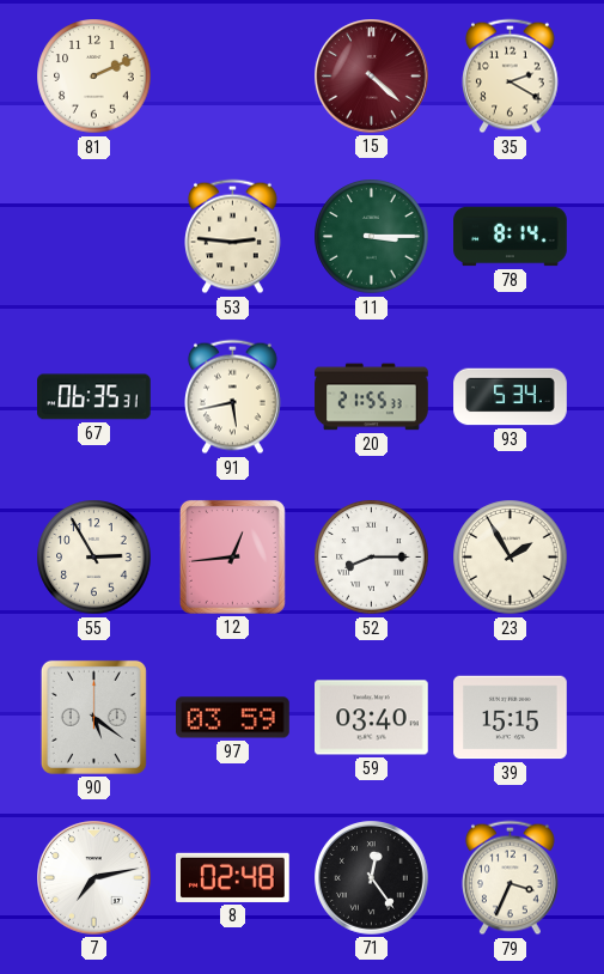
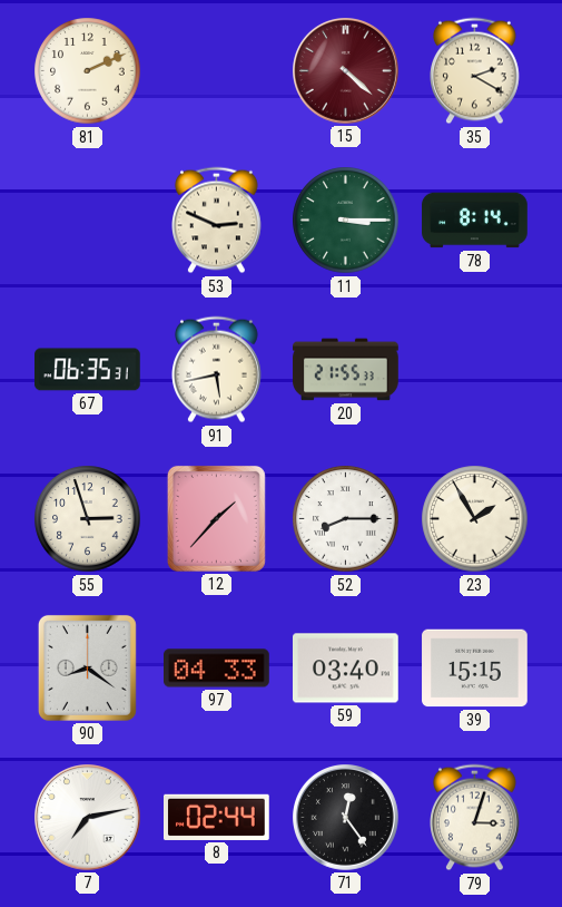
53: 2:46 -> 2:49 (217, 221)
93: 5:34 -> none (511, 397)
55: 2:55 -> 2:57 (88, 519)
12: 12:44 -> 1:37 (216, 518)
90: 5:21 -> 8:21 (87, 667)
97: 03:59 -> 04:33 (217, 669)
8: 02:48 -> 02:44 (217, 817)
79: 3:34 -> 3:03 (475, 818)
